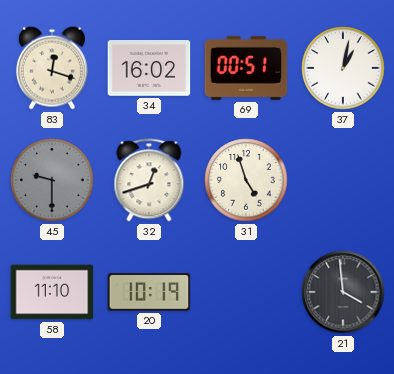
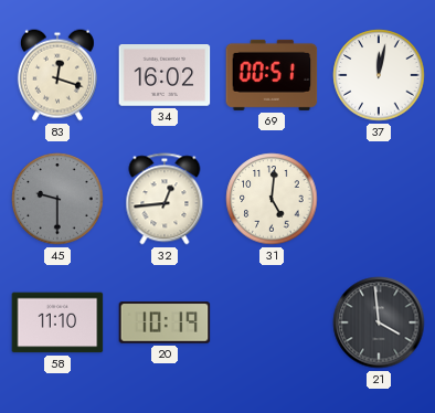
37: 1:02 -> 12:02 (379, 75)
32: 12:42 -> 12:44 (165, 199)
31: 4:57 -> 5:01 (272, 199)
